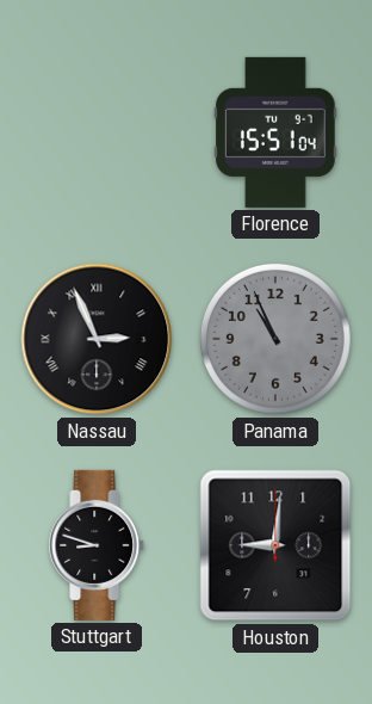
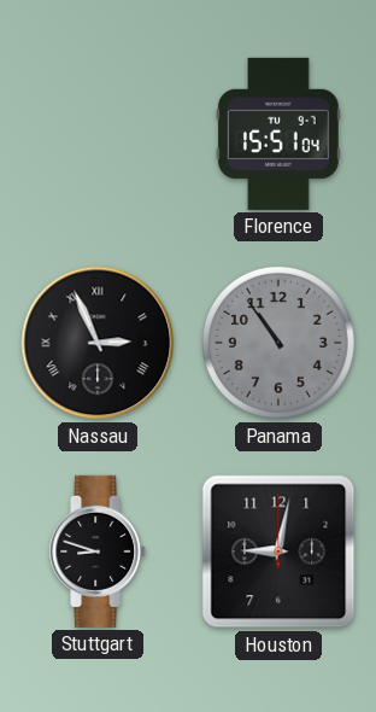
Panama: 10:56 -> 10:54 (278, 343)
Houston: 9:01 -> 9:02 (278, 551)
